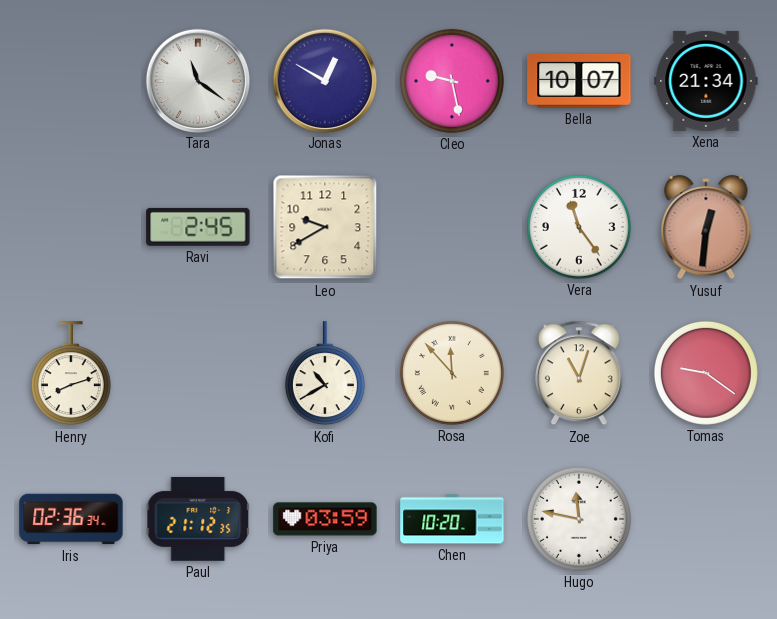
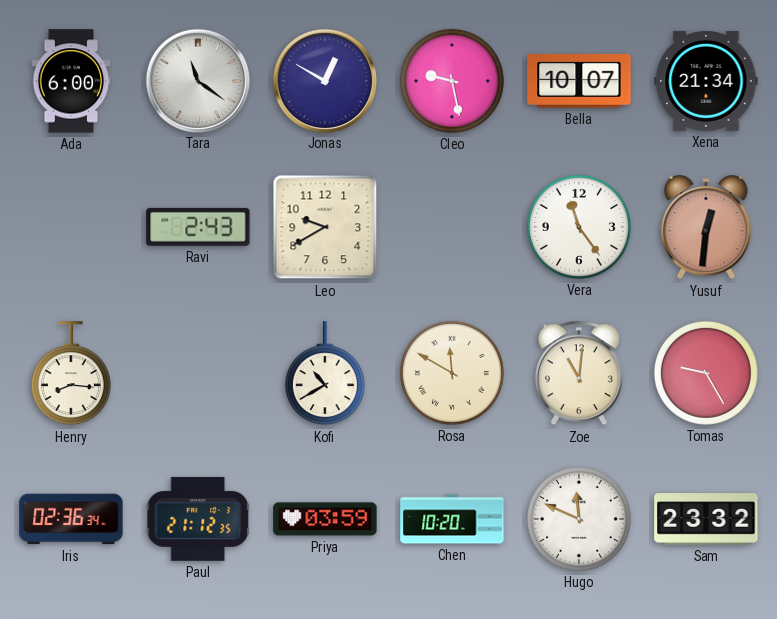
Ada: none -> 6:00 (71, 81)
Ravi: 2:45 -> 2:43 (198, 227)
Henry: 8:12 -> 8:16 (71, 374)
Rosa: 11:53 -> 11:50 (452, 373)
Zoe: 11:03 -> 11:01 (579, 373)
Tomas: 9:21 -> 9:25 (706, 373)
Hugo: 11:47 -> 11:49 (579, 519)
Sam: none -> 23:32 (706, 519)
